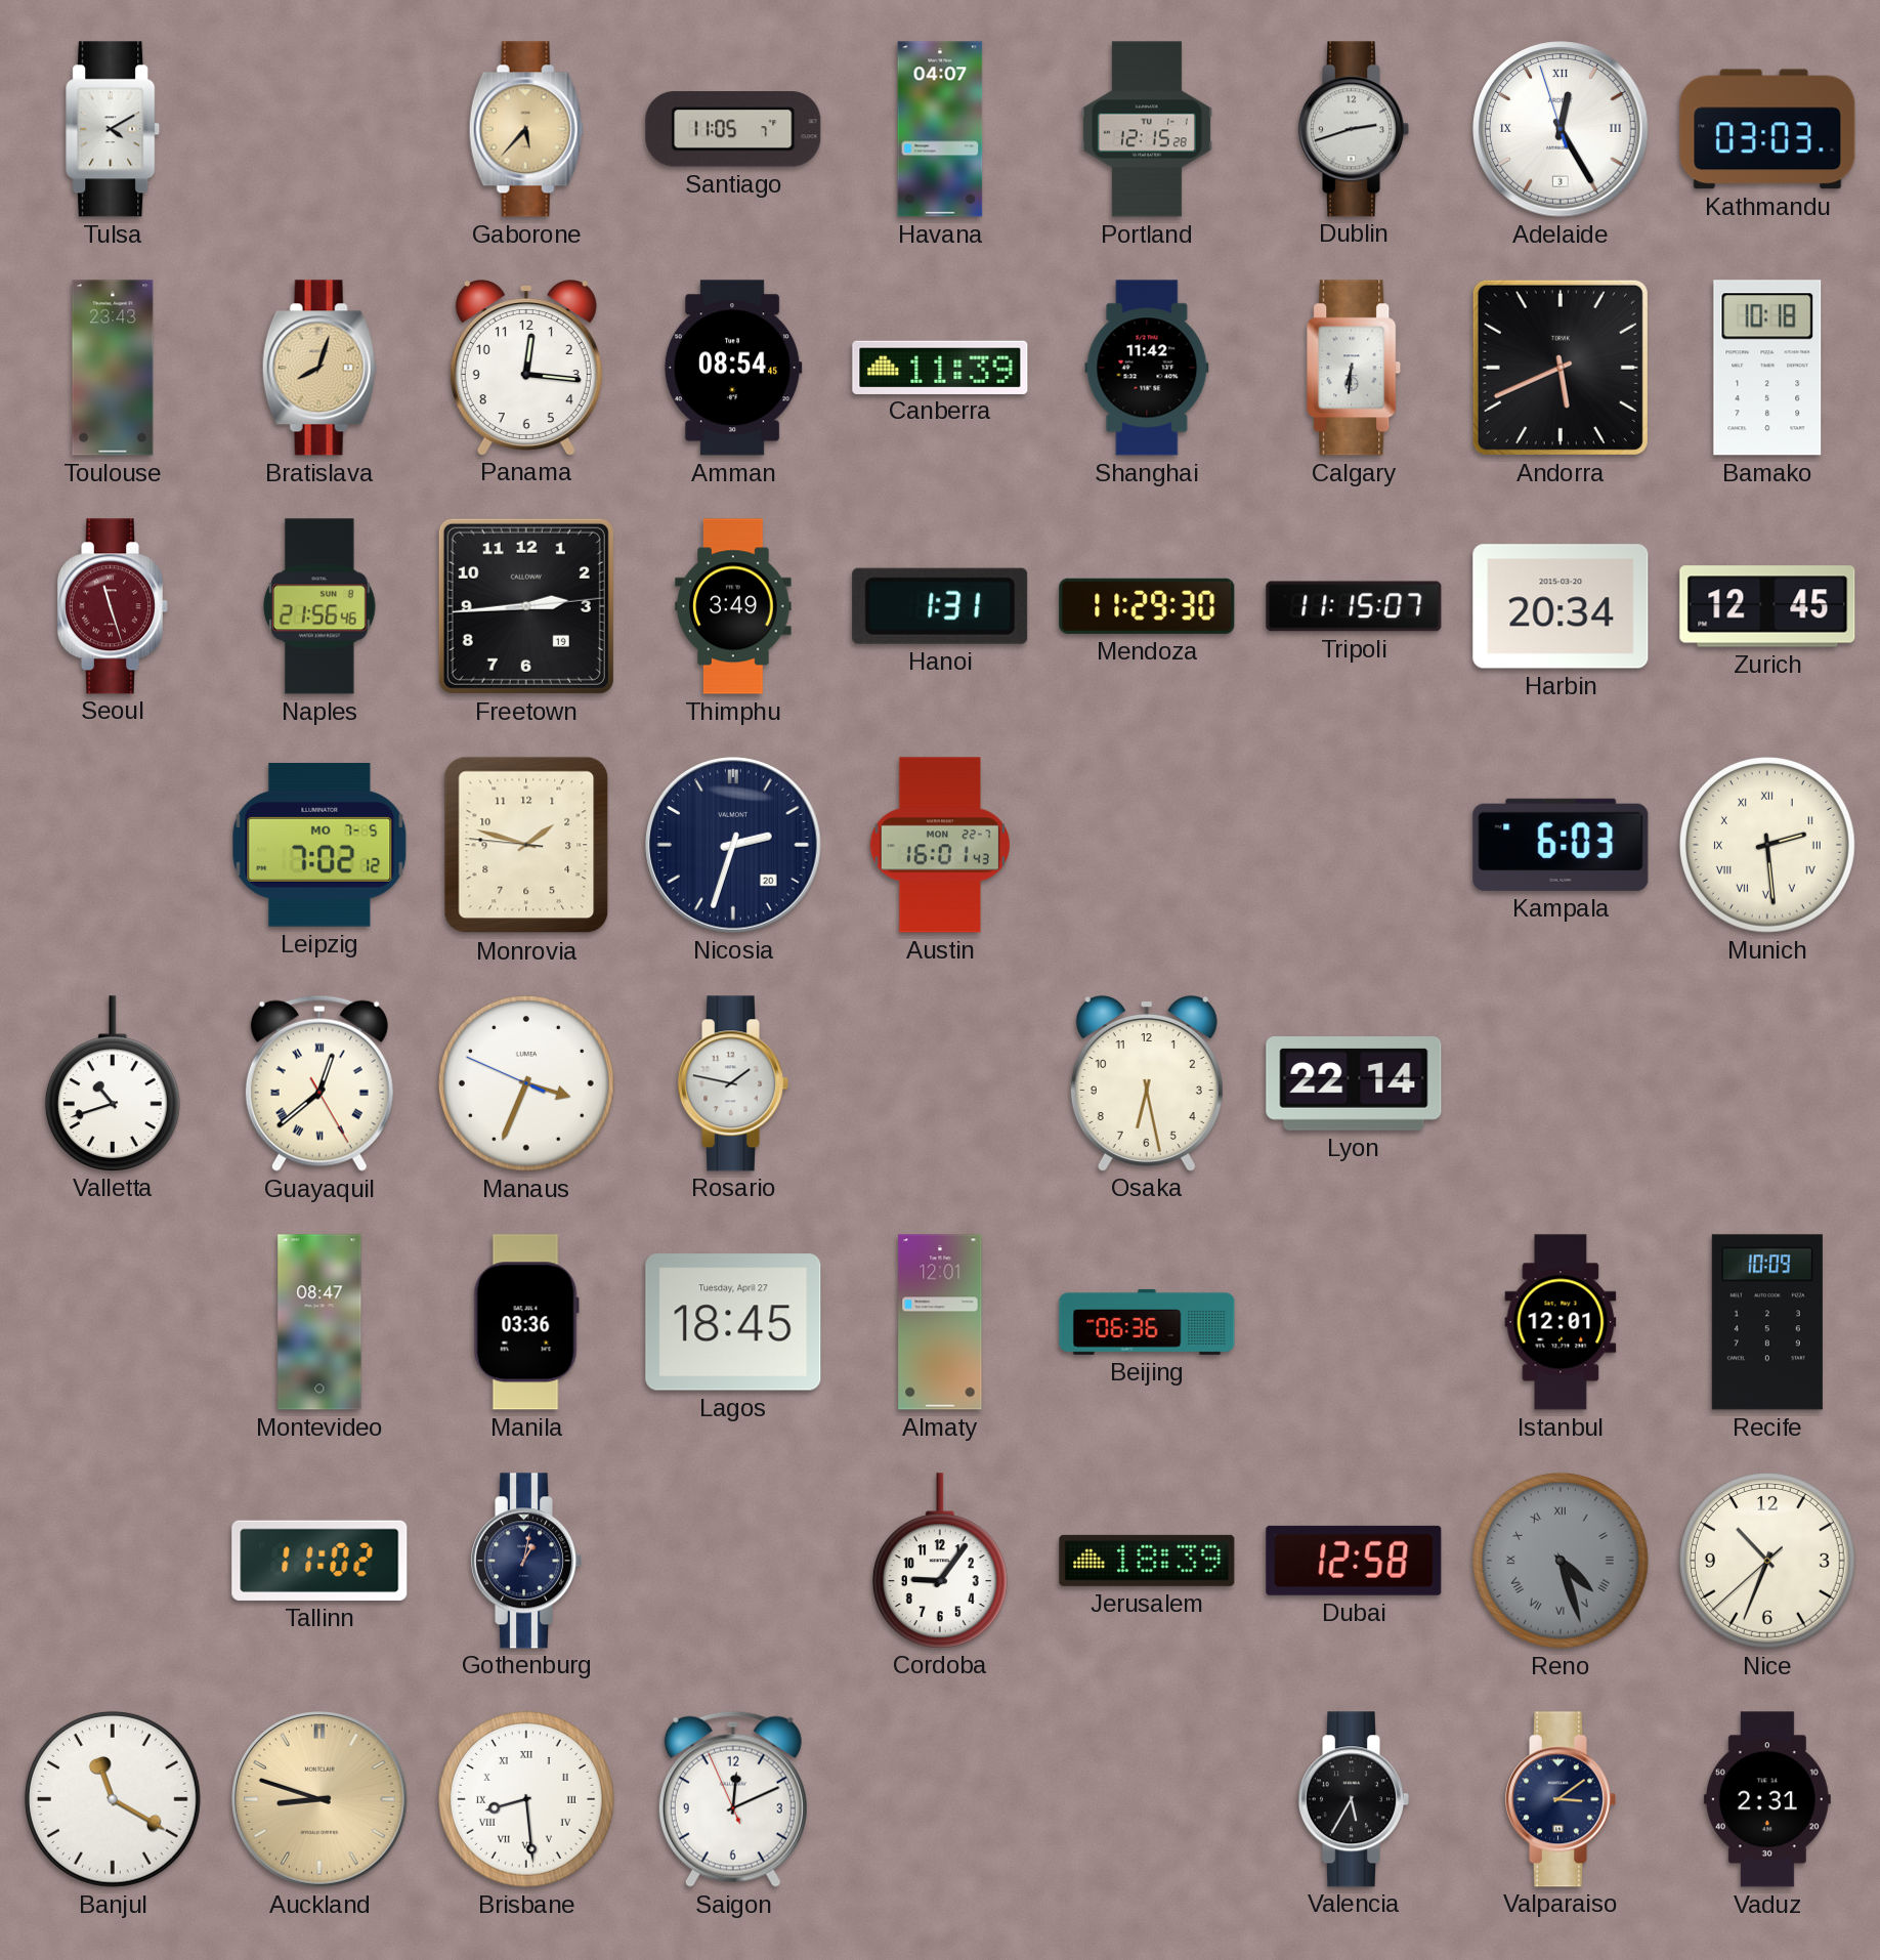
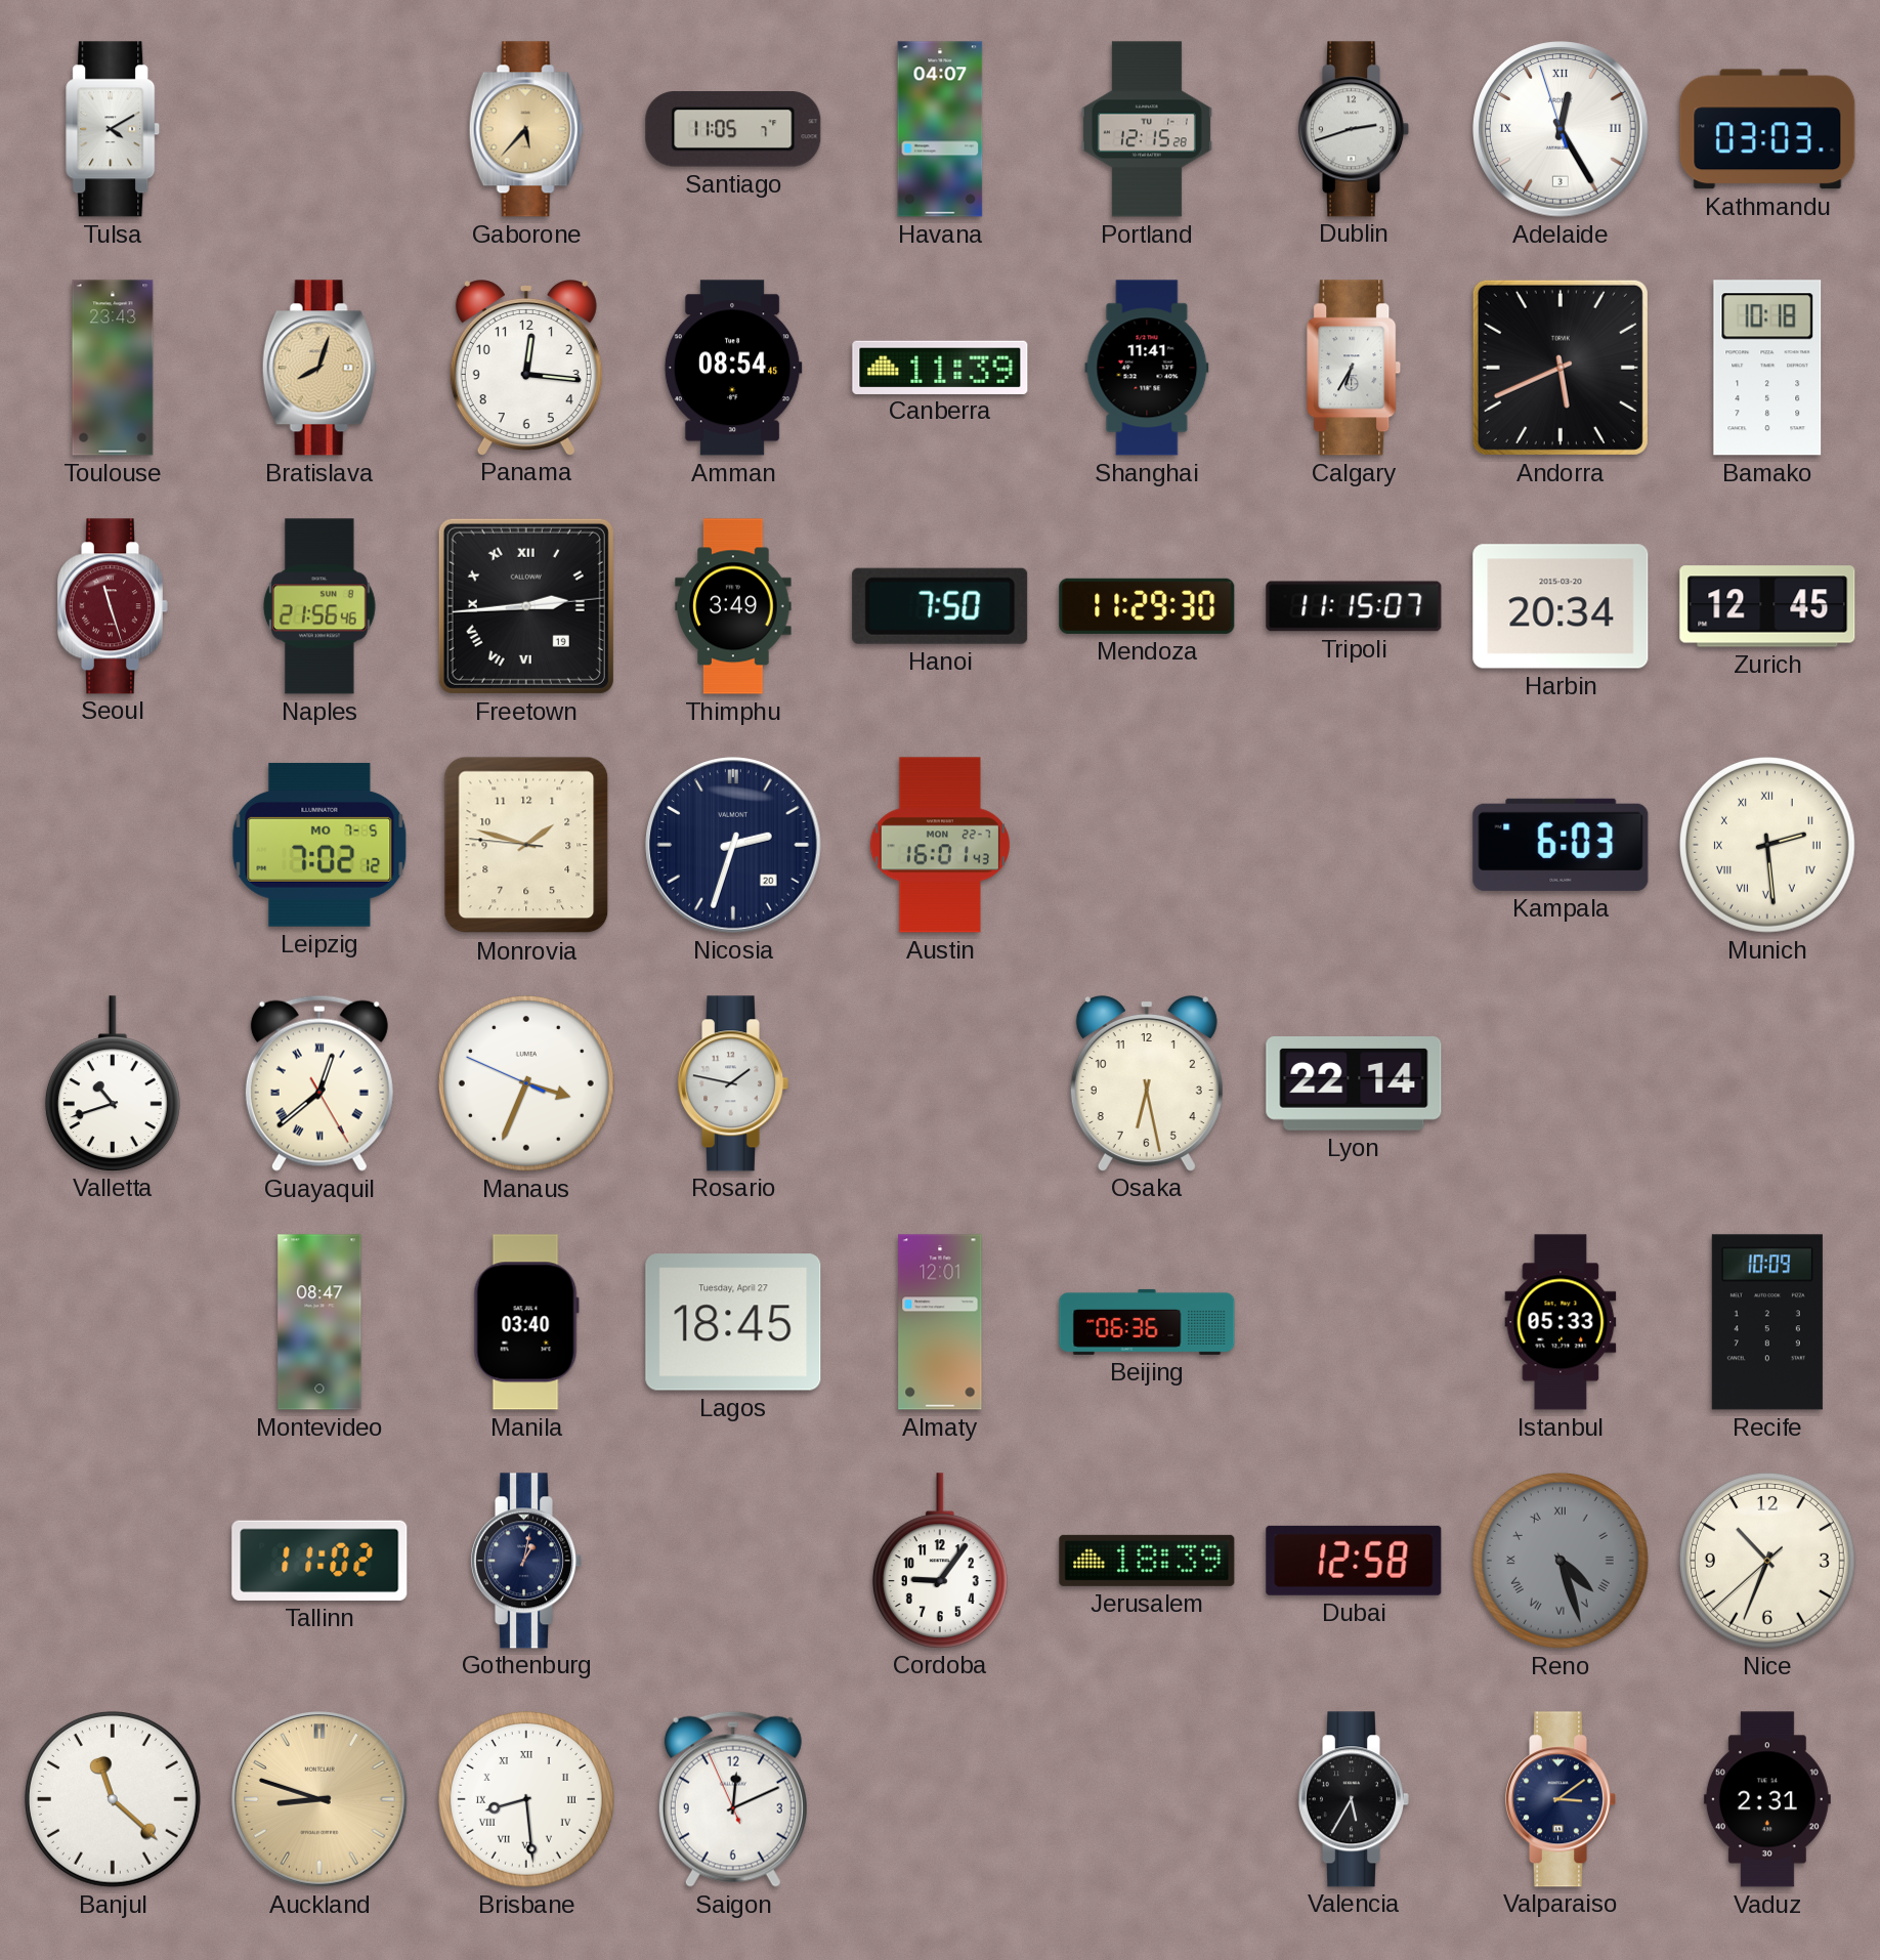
Shanghai: 11:42 -> 11:41 (1147, 368)
Calgary: 6:31 -> 6:35 (1355, 368)
Freetown numerals: Arabic -> Roman (526, 606)
Hanoi: 1:31 -> 7:50 (940, 606)
Manila: 03:36 -> 03:40 (526, 1322)
Istanbul: 12:01 -> 05:33 (1561, 1322)
Banjul: 11:20 -> 11:22 (113, 1799)
